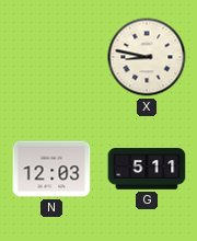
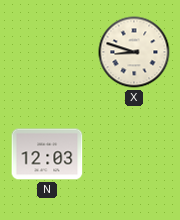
X: 8:47 -> 8:48 (134, 52)
G: 5:11 -> none (147, 169)
